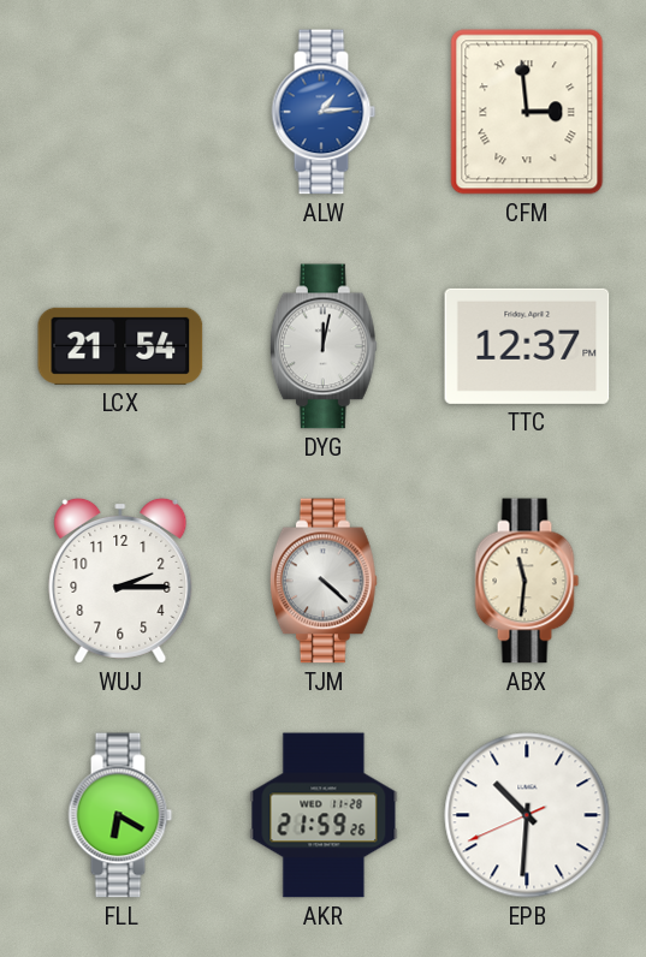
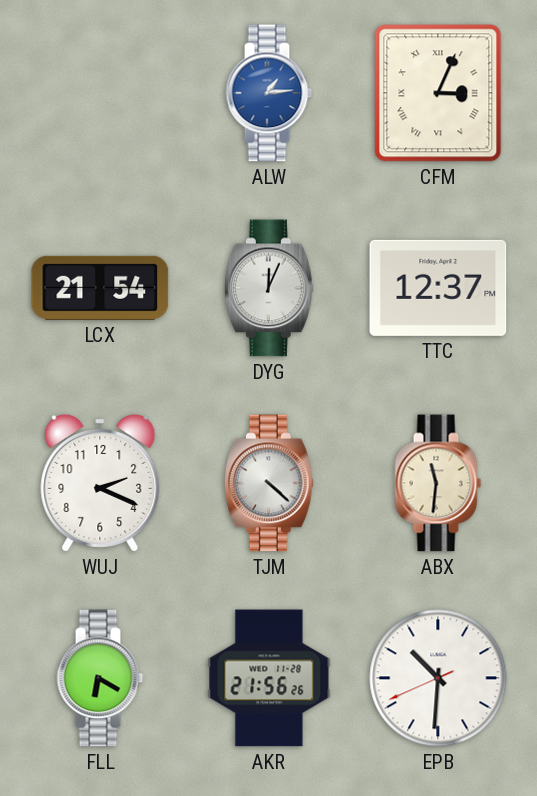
CFM: 2:59 -> 3:04 (438, 93)
DYG: 12:02 -> 12:04 (269, 288)
WUJ: 2:15 -> 2:19 (100, 483)
AKR: 21:59 -> 21:56 (269, 678)
